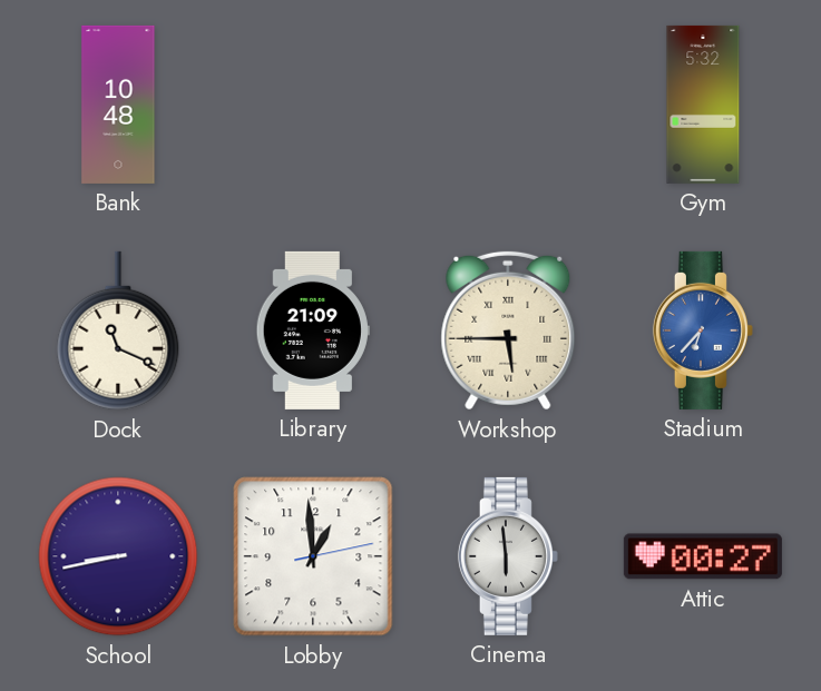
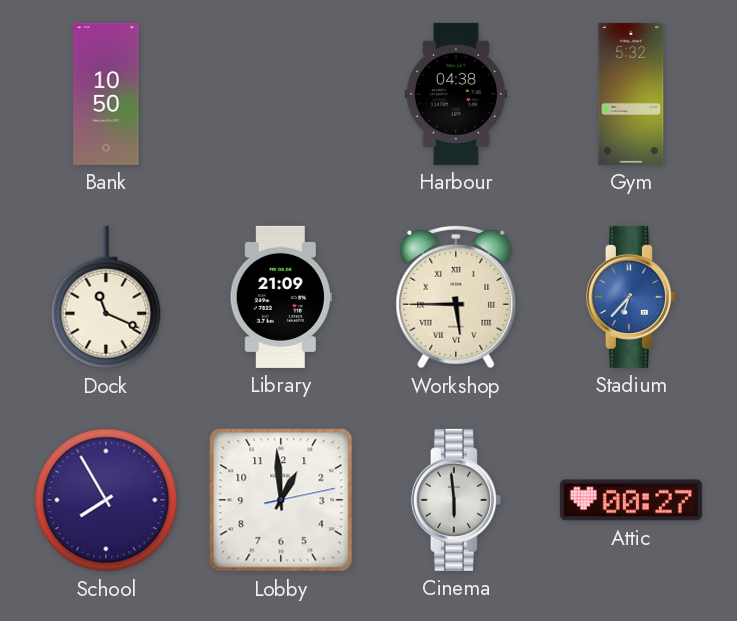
Bank: 10:48 -> 10:50 (106, 94)
Harbour: none -> 04:38 (456, 94)
School: 8:43 -> 7:55 (106, 500)
